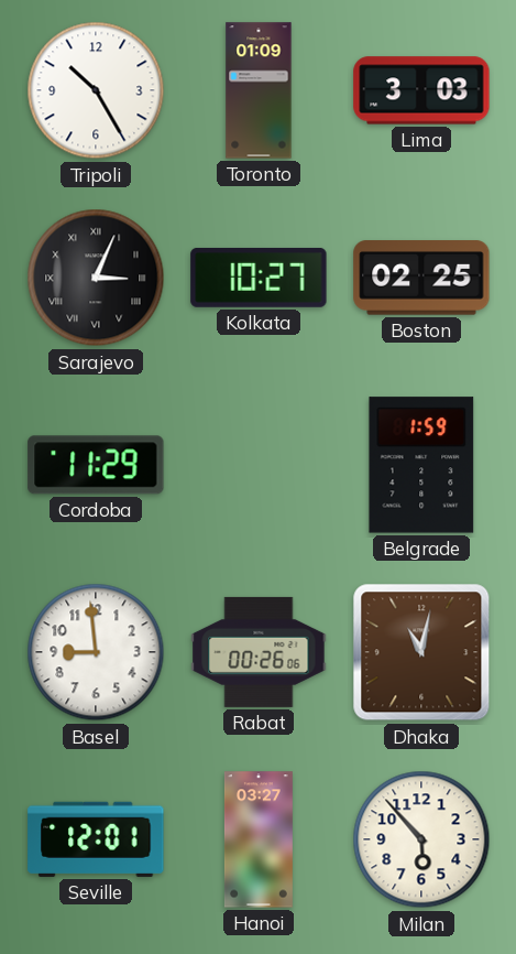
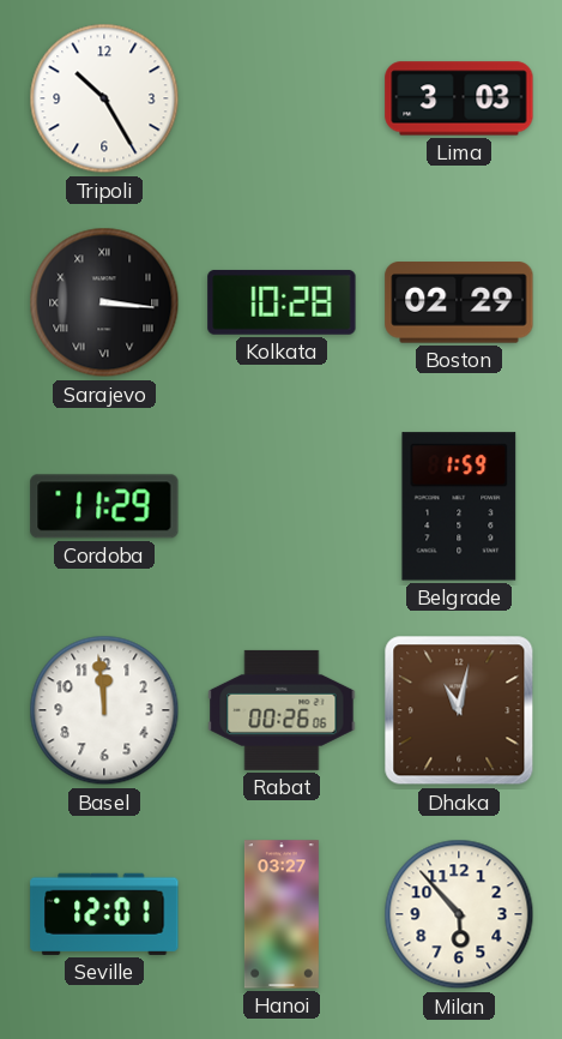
Toronto: 01:09 -> none (259, 90)
Sarajevo: 3:04 -> 3:16 (104, 302)
Kolkata: 10:27 -> 10:28 (282, 302)
Boston: 02:25 -> 02:29 (459, 302)
Basel: 8:59 -> 11:59 (104, 710)
